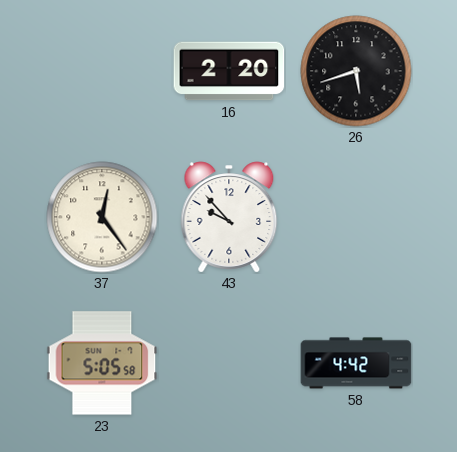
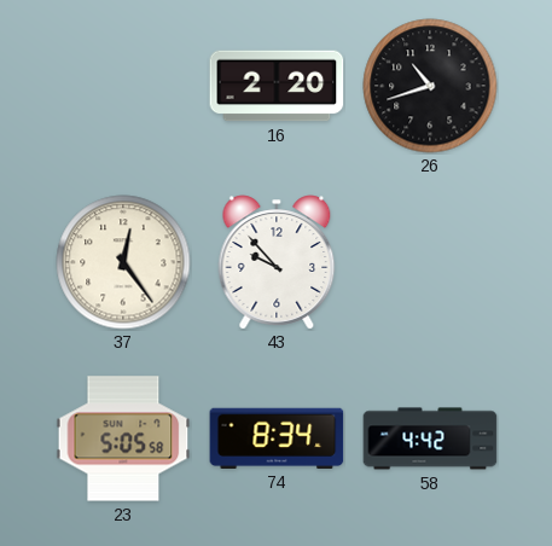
26: 5:42 -> 10:42 (430, 86)
74: none -> 8:34 (277, 438)
